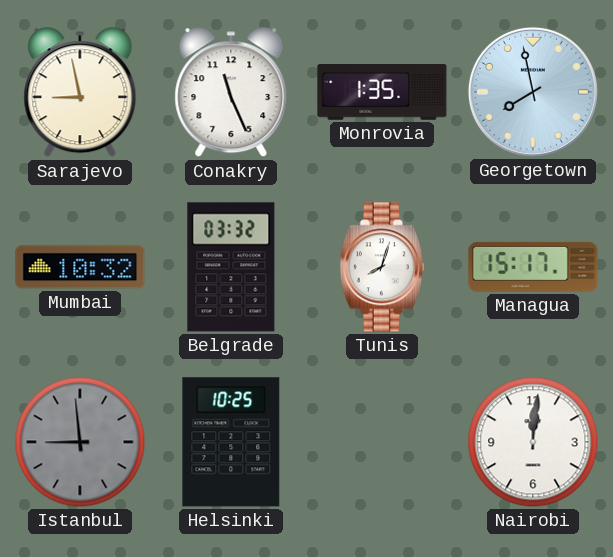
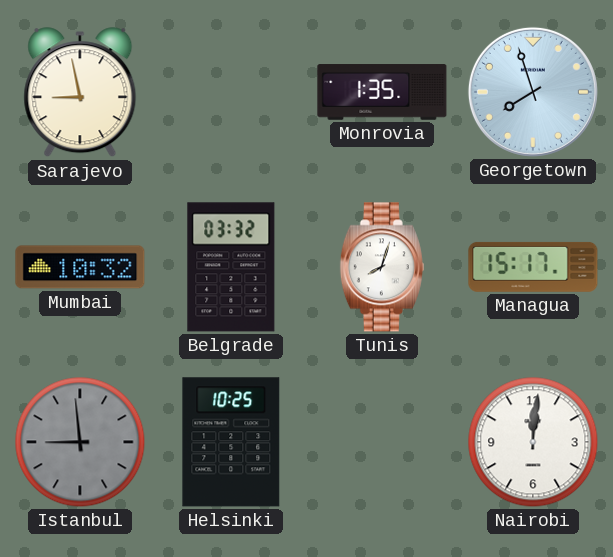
Conakry: 11:26 -> none (231, 93)
Georgetown: 7:58 -> 7:57 (533, 92)
